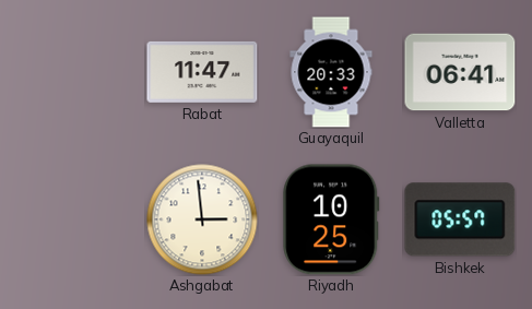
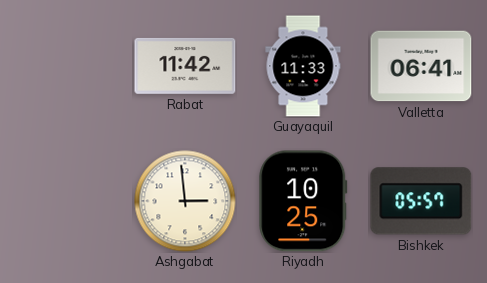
Rabat: 11:47 -> 11:42 (185, 66)
Guayaquil: 20:33 -> 11:33 (303, 66)
